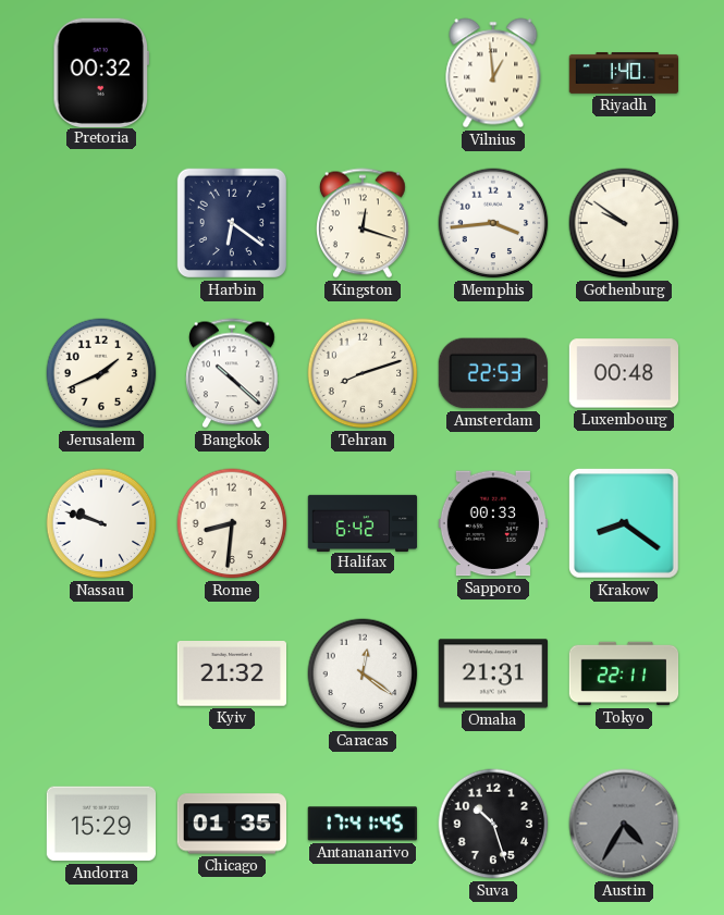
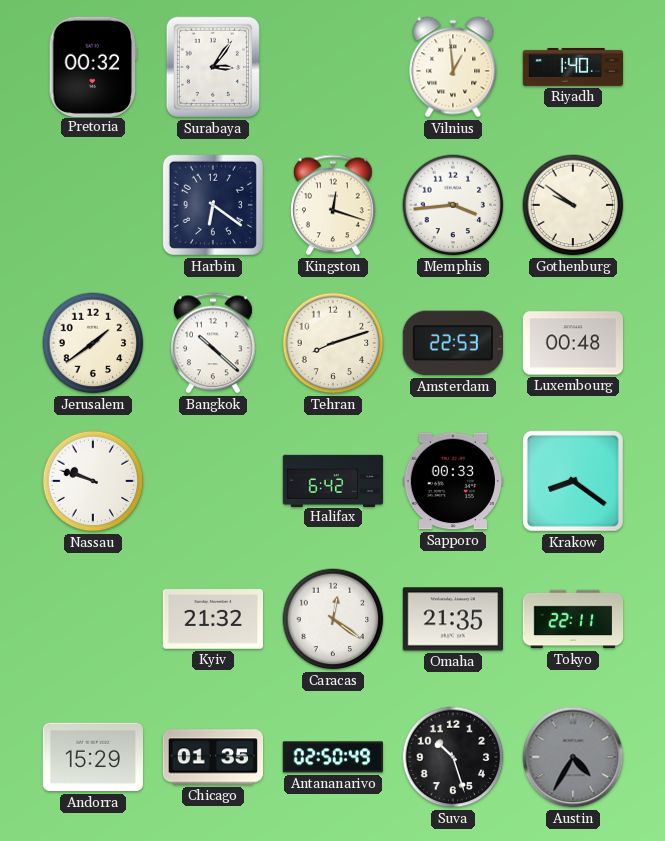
Surabaya: none -> 3:06 (213, 67)
Jerusalem: 1:41 -> 1:39 (93, 343)
Rome: 8:31 -> none (232, 523)
Omaha: 21:31 -> 21:35 (452, 619)
Antananarivo: 17:41 -> 02:50 (333, 757)
